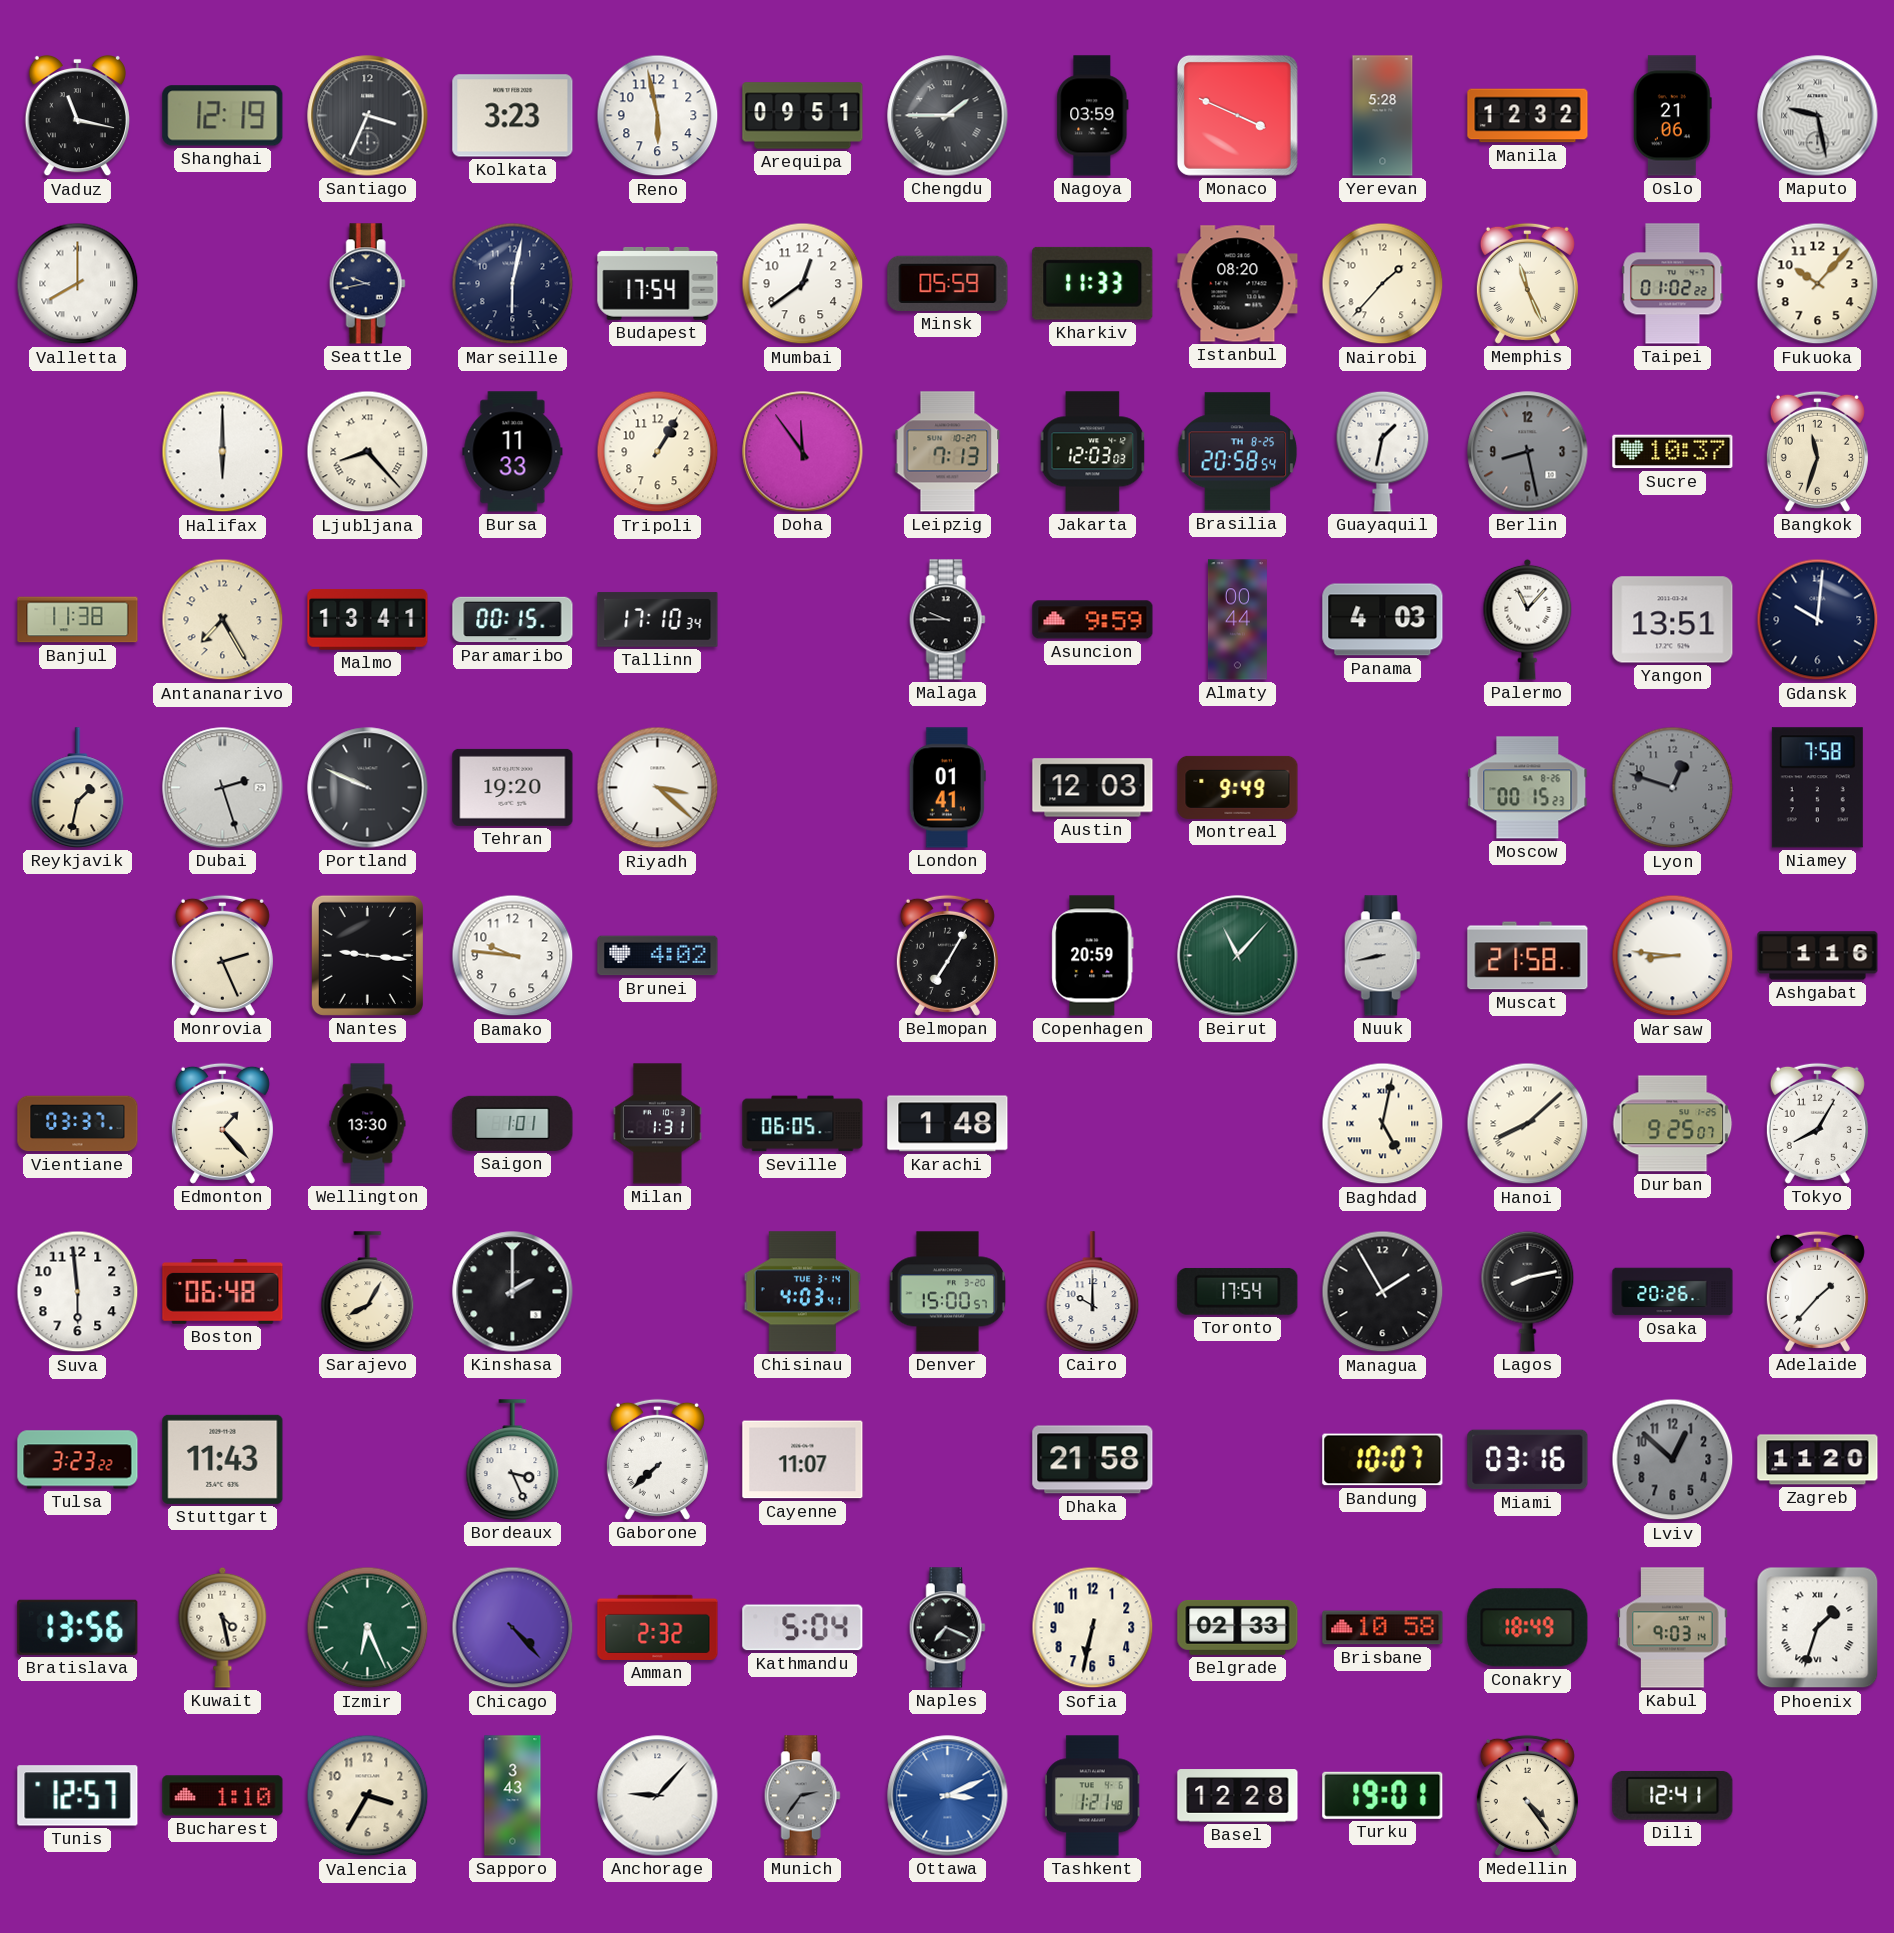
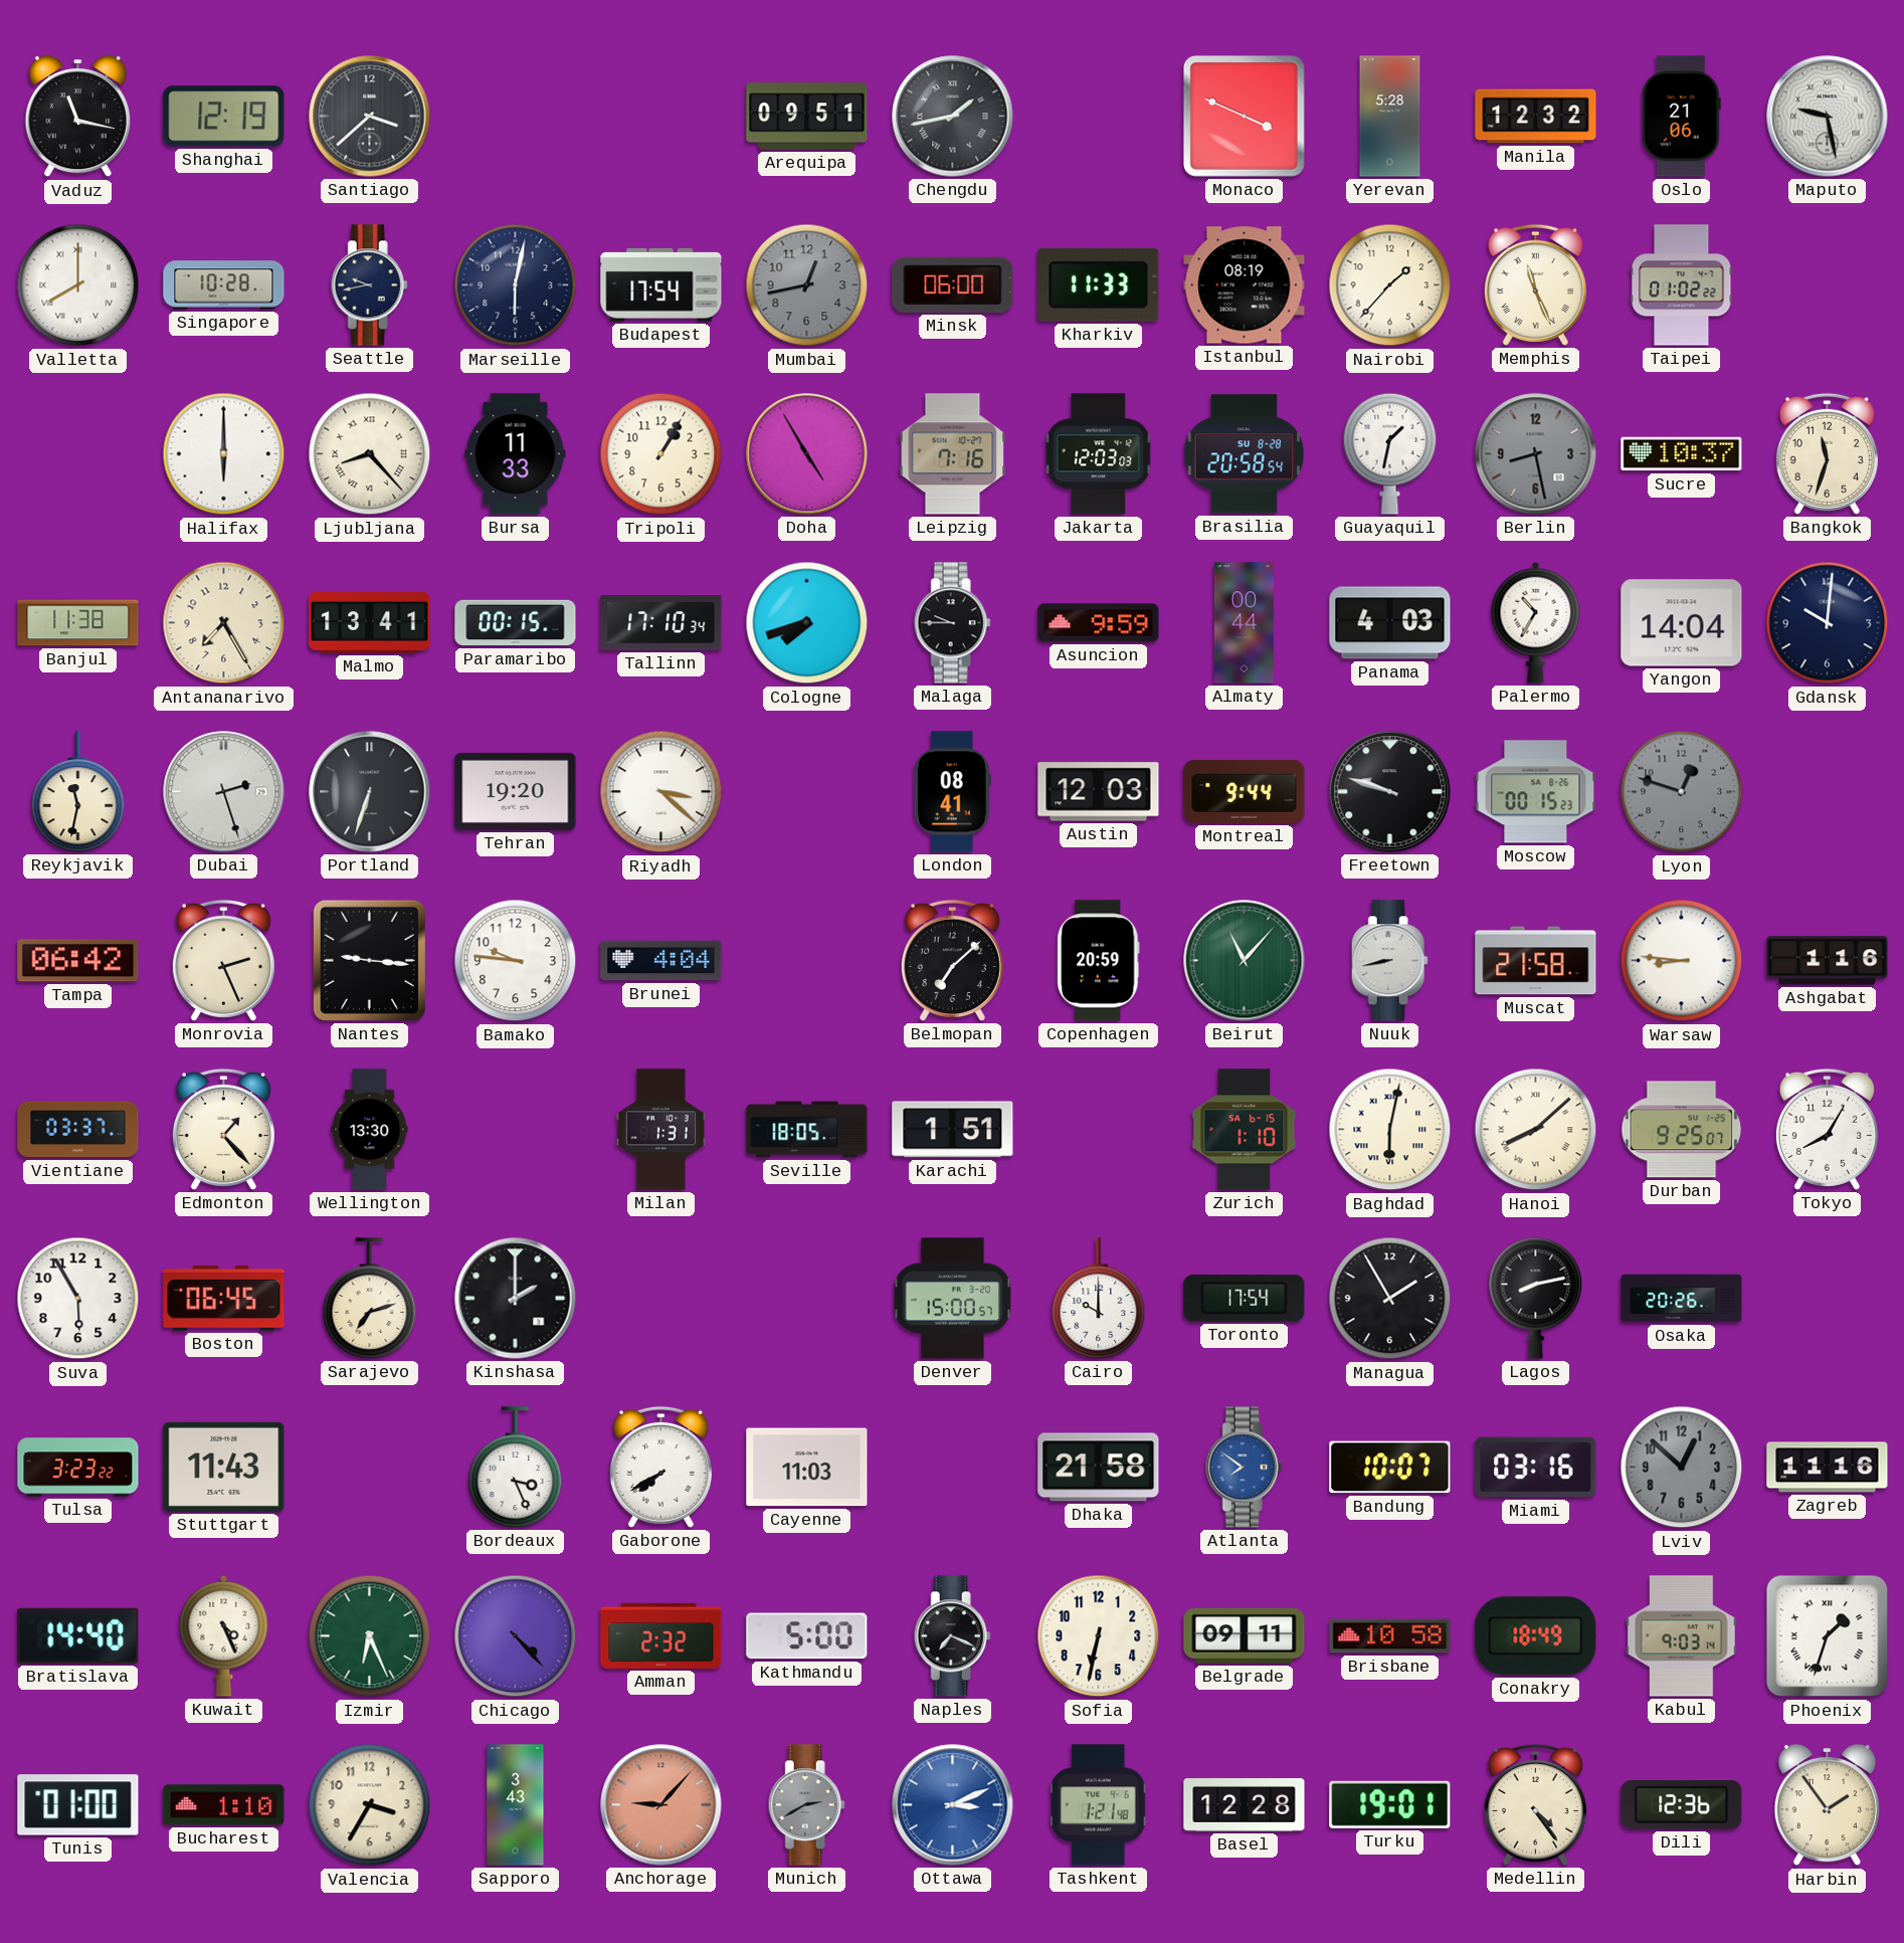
Santiago: 3:34 -> 3:38 (370, 117)
Kolkata: 3:23 -> none (513, 116)
Reno: 5:58 -> none (658, 116)
Chengdu: 1:45 -> 1:43 (953, 117)
Nagoya: 03:59 -> none (1093, 116)
Singapore: none -> 10:28 (224, 285)
Mumbai: 12:39 -> 12:43 (807, 285)
Mumbai dial: white -> grey (807, 285)
Minsk: 05:59 -> 06:00 (953, 284)
Istanbul: 08:20 -> 08:19 (1245, 285)
Fukuoka: 10:07 -> none (1818, 284)
Doha: 11:54 -> 4:55 (807, 454)
Leipzig: 7:13 -> 7:16 (953, 454)
Brasilia date: TH 8-25 -> SU 8-28 (1245, 454)
Cologne: none -> 7:42 (807, 623)
Palermo: 11:07 -> 10:35 (1536, 622)
Yangon: 13:51 -> 14:04 (1682, 623)
Reykjavik: 1:32 -> 11:32 (78, 792)
Portland: 9:49 -> 6:33 (370, 792)
London: 01:41 -> 08:41 (952, 792)
Montreal: 9:49 -> 9:44 (1245, 791)
Freetown: none -> 9:48 (1390, 792)
Niamey: 7:58 -> none (1817, 788)
Tampa: none -> 06:42 (78, 961)
Brunei: 4:02 -> 4:04 (661, 961)
Belmopan: 7:05 -> 7:08 (952, 960)
Saigon: 1:01 -> none (513, 1123)
Seville: 06:05 -> 18:05 (807, 1130)
Karachi: 1:48 -> 1:51 (953, 1130)
Zurich: none -> 1:10 (1245, 1130)
Baghdad: 5:02 -> 6:02 (1390, 1130)
Suva: 5:59 -> 5:55 (78, 1299)
Boston: 06:48 -> 06:45 (224, 1299)
Sarajevo: 8:05 -> 7:12 (370, 1299)
Chisinau: 4:03 -> none (803, 1292)
Adelaide: 1:37 -> none (1817, 1291)
Gaborone: 7:38 -> 7:40 (660, 1467)
Cayenne: 11:07 -> 11:03 (807, 1468)
Atlanta: none -> 7:51 (1244, 1468)
Zagreb: 11:20 -> 11:16 (1828, 1468)
Bratislava: 13:56 -> 14:40 (78, 1635)
Kuwait: 4:28 -> 4:26 (224, 1635)
Kathmandu: 5:04 -> 5:00 (807, 1636)
Belgrade: 02:33 -> 09:11 (1245, 1635)
Tunis: 12:57 -> 01:00 (78, 1805)
Anchorage dial: white -> salmon (661, 1805)
Munich: 2:36 -> 2:40 (806, 1805)
Dili: 12:41 -> 12:36 (1682, 1804)
Harbin: none -> 1:54 (1827, 1805)
